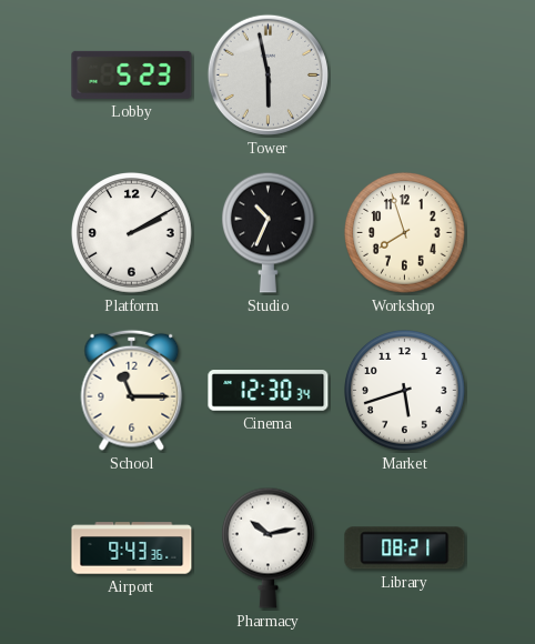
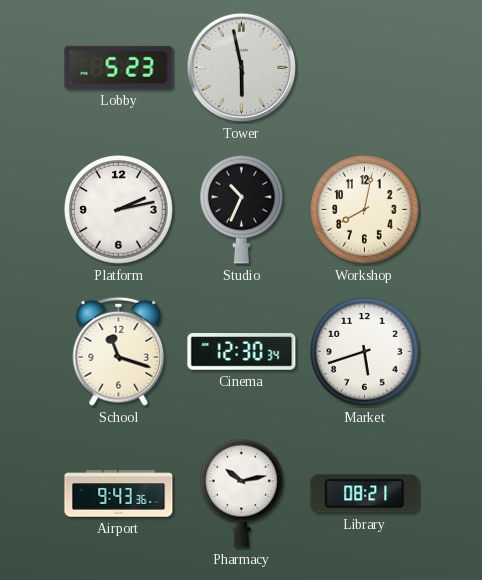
Platform: 2:10 -> 2:13 (119, 210)
Workshop: 7:57 -> 8:02 (365, 210)
School: 11:15 -> 11:18 (119, 351)
